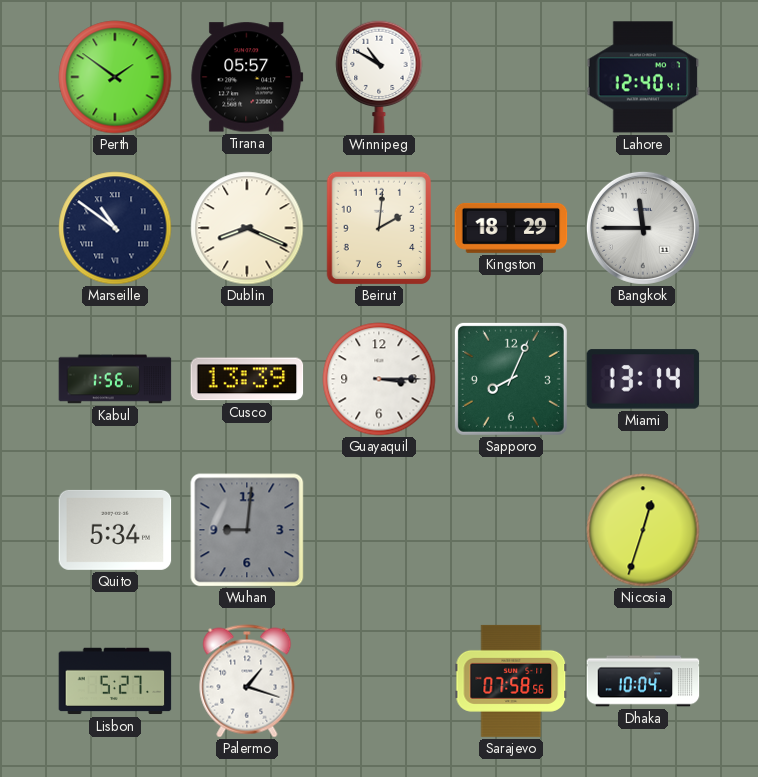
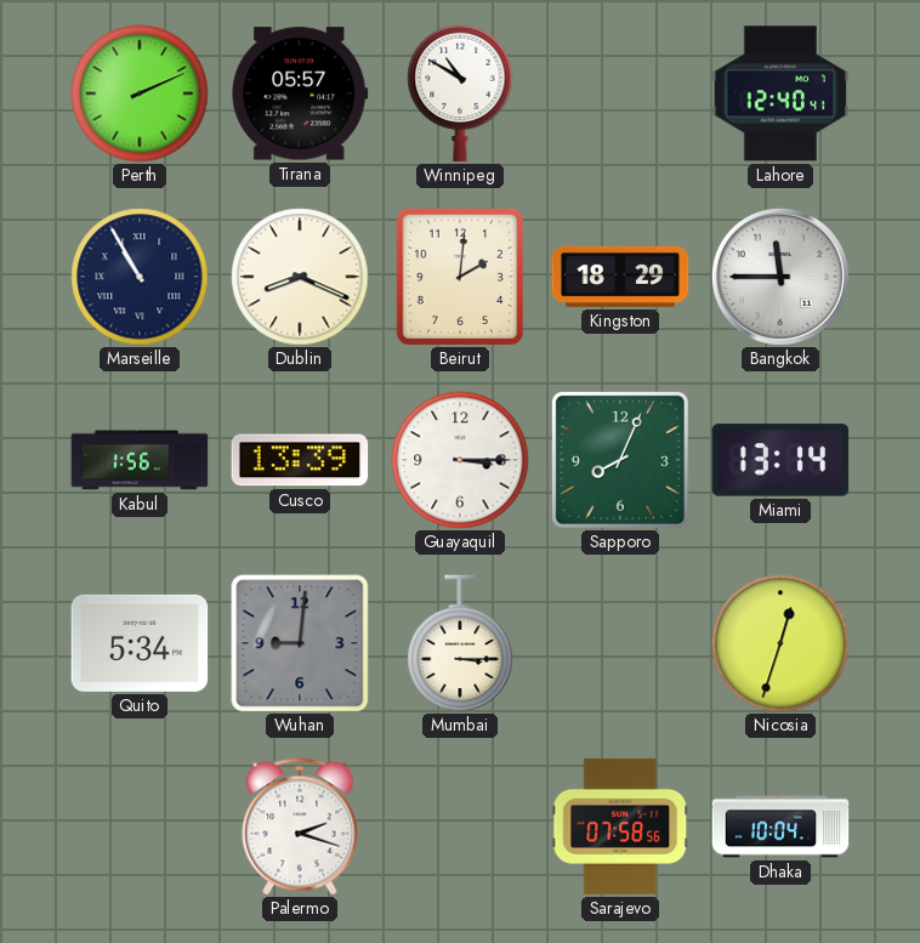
Perth: 1:51 -> 2:11 (140, 93)
Marseille: 10:51 -> 10:55 (140, 277)
Mumbai: none -> 3:15 (460, 643)
Lisbon: 5:27 -> none (115, 681)
Palermo: 1:18 -> 2:18 (300, 826)
